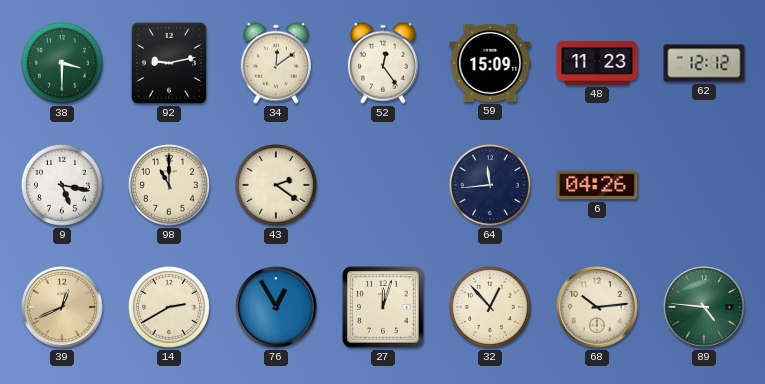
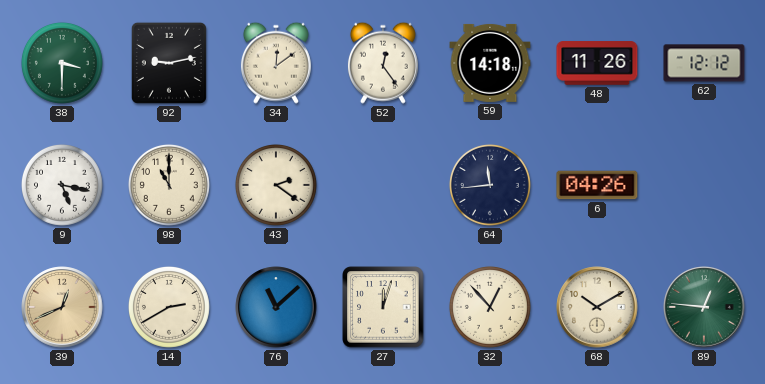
59: 15:09 -> 14:18 (490, 63)
48: 11:23 -> 11:26 (597, 63)
76: 12:55 -> 11:08 (276, 307)
68: 10:14 -> 10:10 (597, 307)
89: 4:46 -> 12:46 (704, 307)
